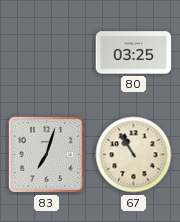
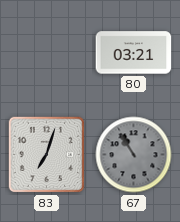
80: 03:25 -> 03:21 (134, 53)
67 dial: cream -> grey (134, 155)
